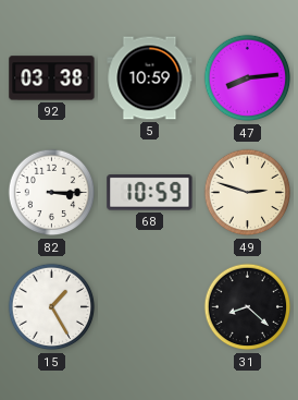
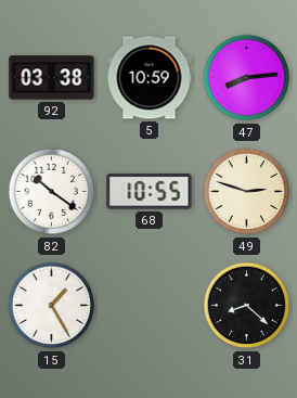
82: 3:15 -> 10:21 (52, 192)
68: 10:59 -> 10:55 (150, 192)
